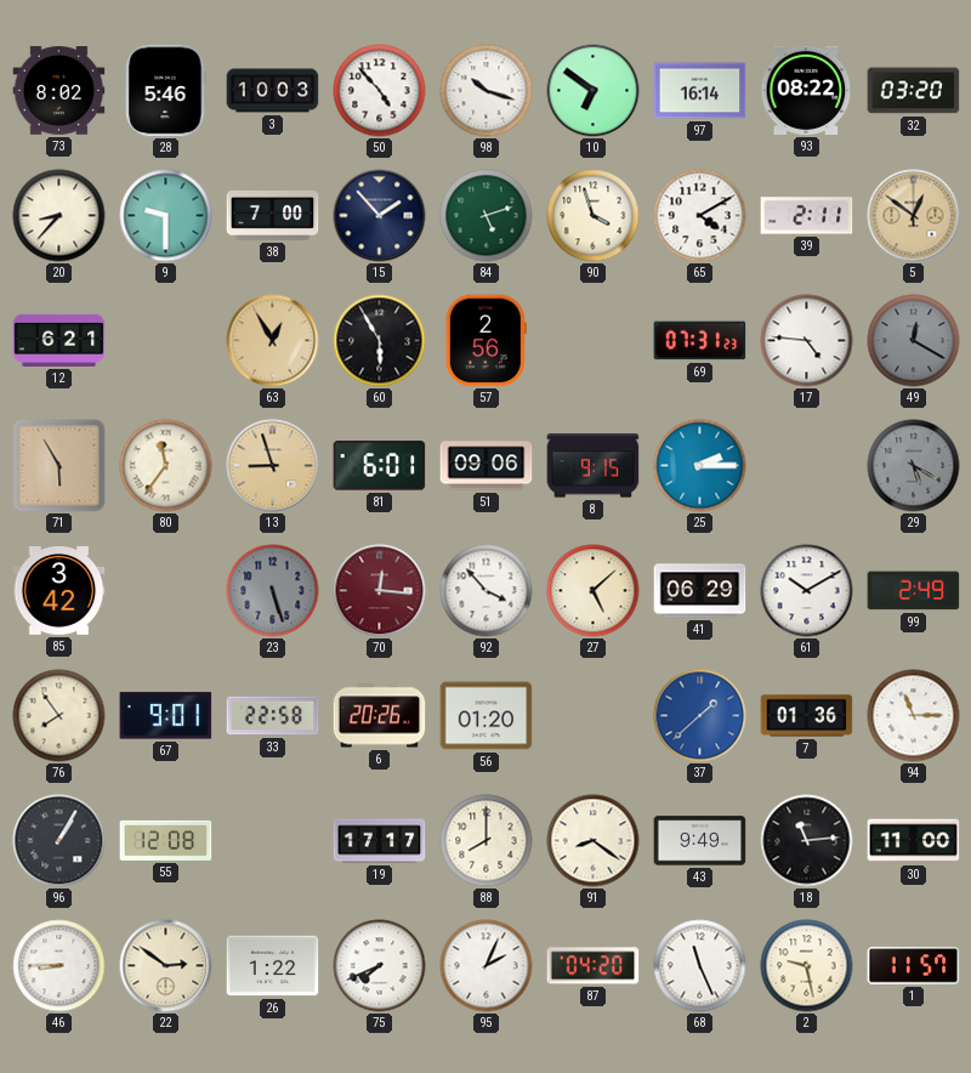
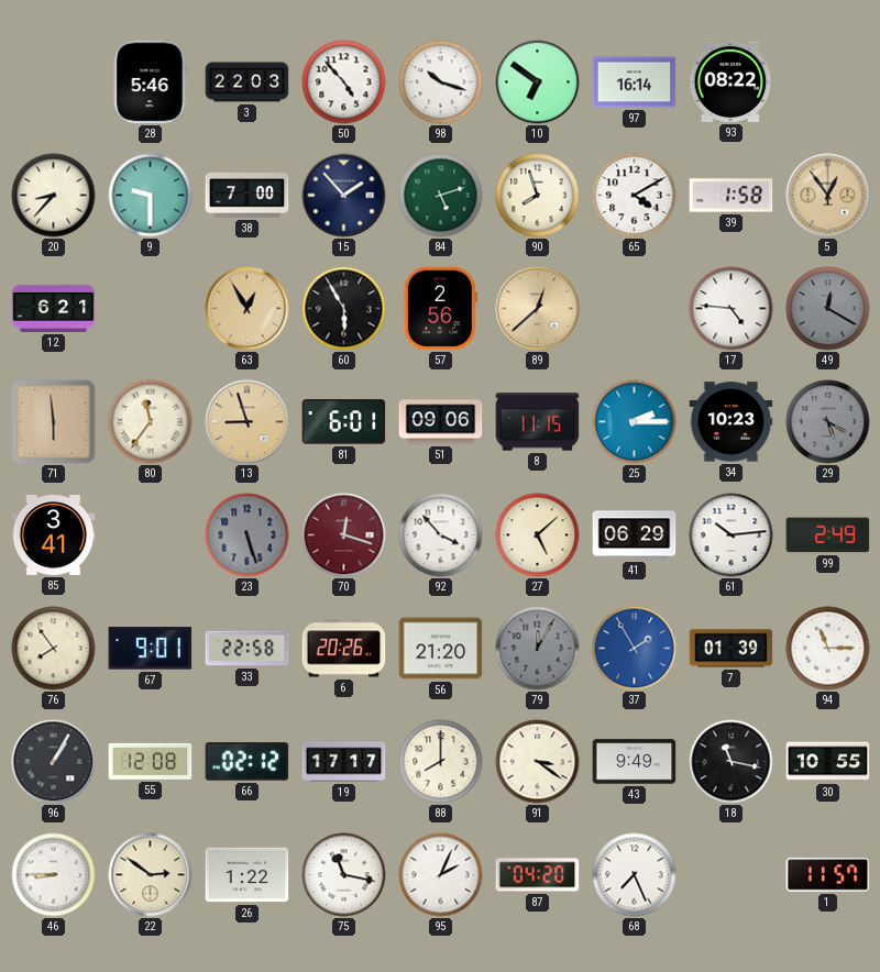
73: 8:02 -> none (59, 91)
3: 10:03 -> 22:03 (248, 82)
32: 03:20 -> none (914, 91)
90: 3:57 -> 7:57 (538, 196)
39: 2:11 -> 1:58 (732, 196)
5: 12:51 -> 12:54 (828, 196)
89: none -> 12:38 (538, 309)
69: 07:31 -> none (700, 341)
71: 5:55 -> 5:59 (54, 422)
8: 9:15 -> 11:15 (538, 422)
34: none -> 10:23 (732, 422)
85: 3:42 -> 3:41 (54, 535)
70: 12:16 -> 12:18 (344, 535)
61: 10:10 -> 10:14 (732, 535)
56: 01:20 -> 21:20 (441, 649)
79: none -> 12:05 (538, 649)
37: 1:38 -> 1:55 (635, 649)
7: 01:36 -> 01:39 (732, 649)
66: none -> 02:12 (248, 762)
91: 8:21 -> 3:21 (538, 762)
18: 11:14 -> 11:17 (732, 762)
30: 11:00 -> 10:55 (828, 762)
75: 7:41 -> 11:17 (344, 875)
68: 11:26 -> 7:26 (635, 875)
2: 9:28 -> none (807, 966)
